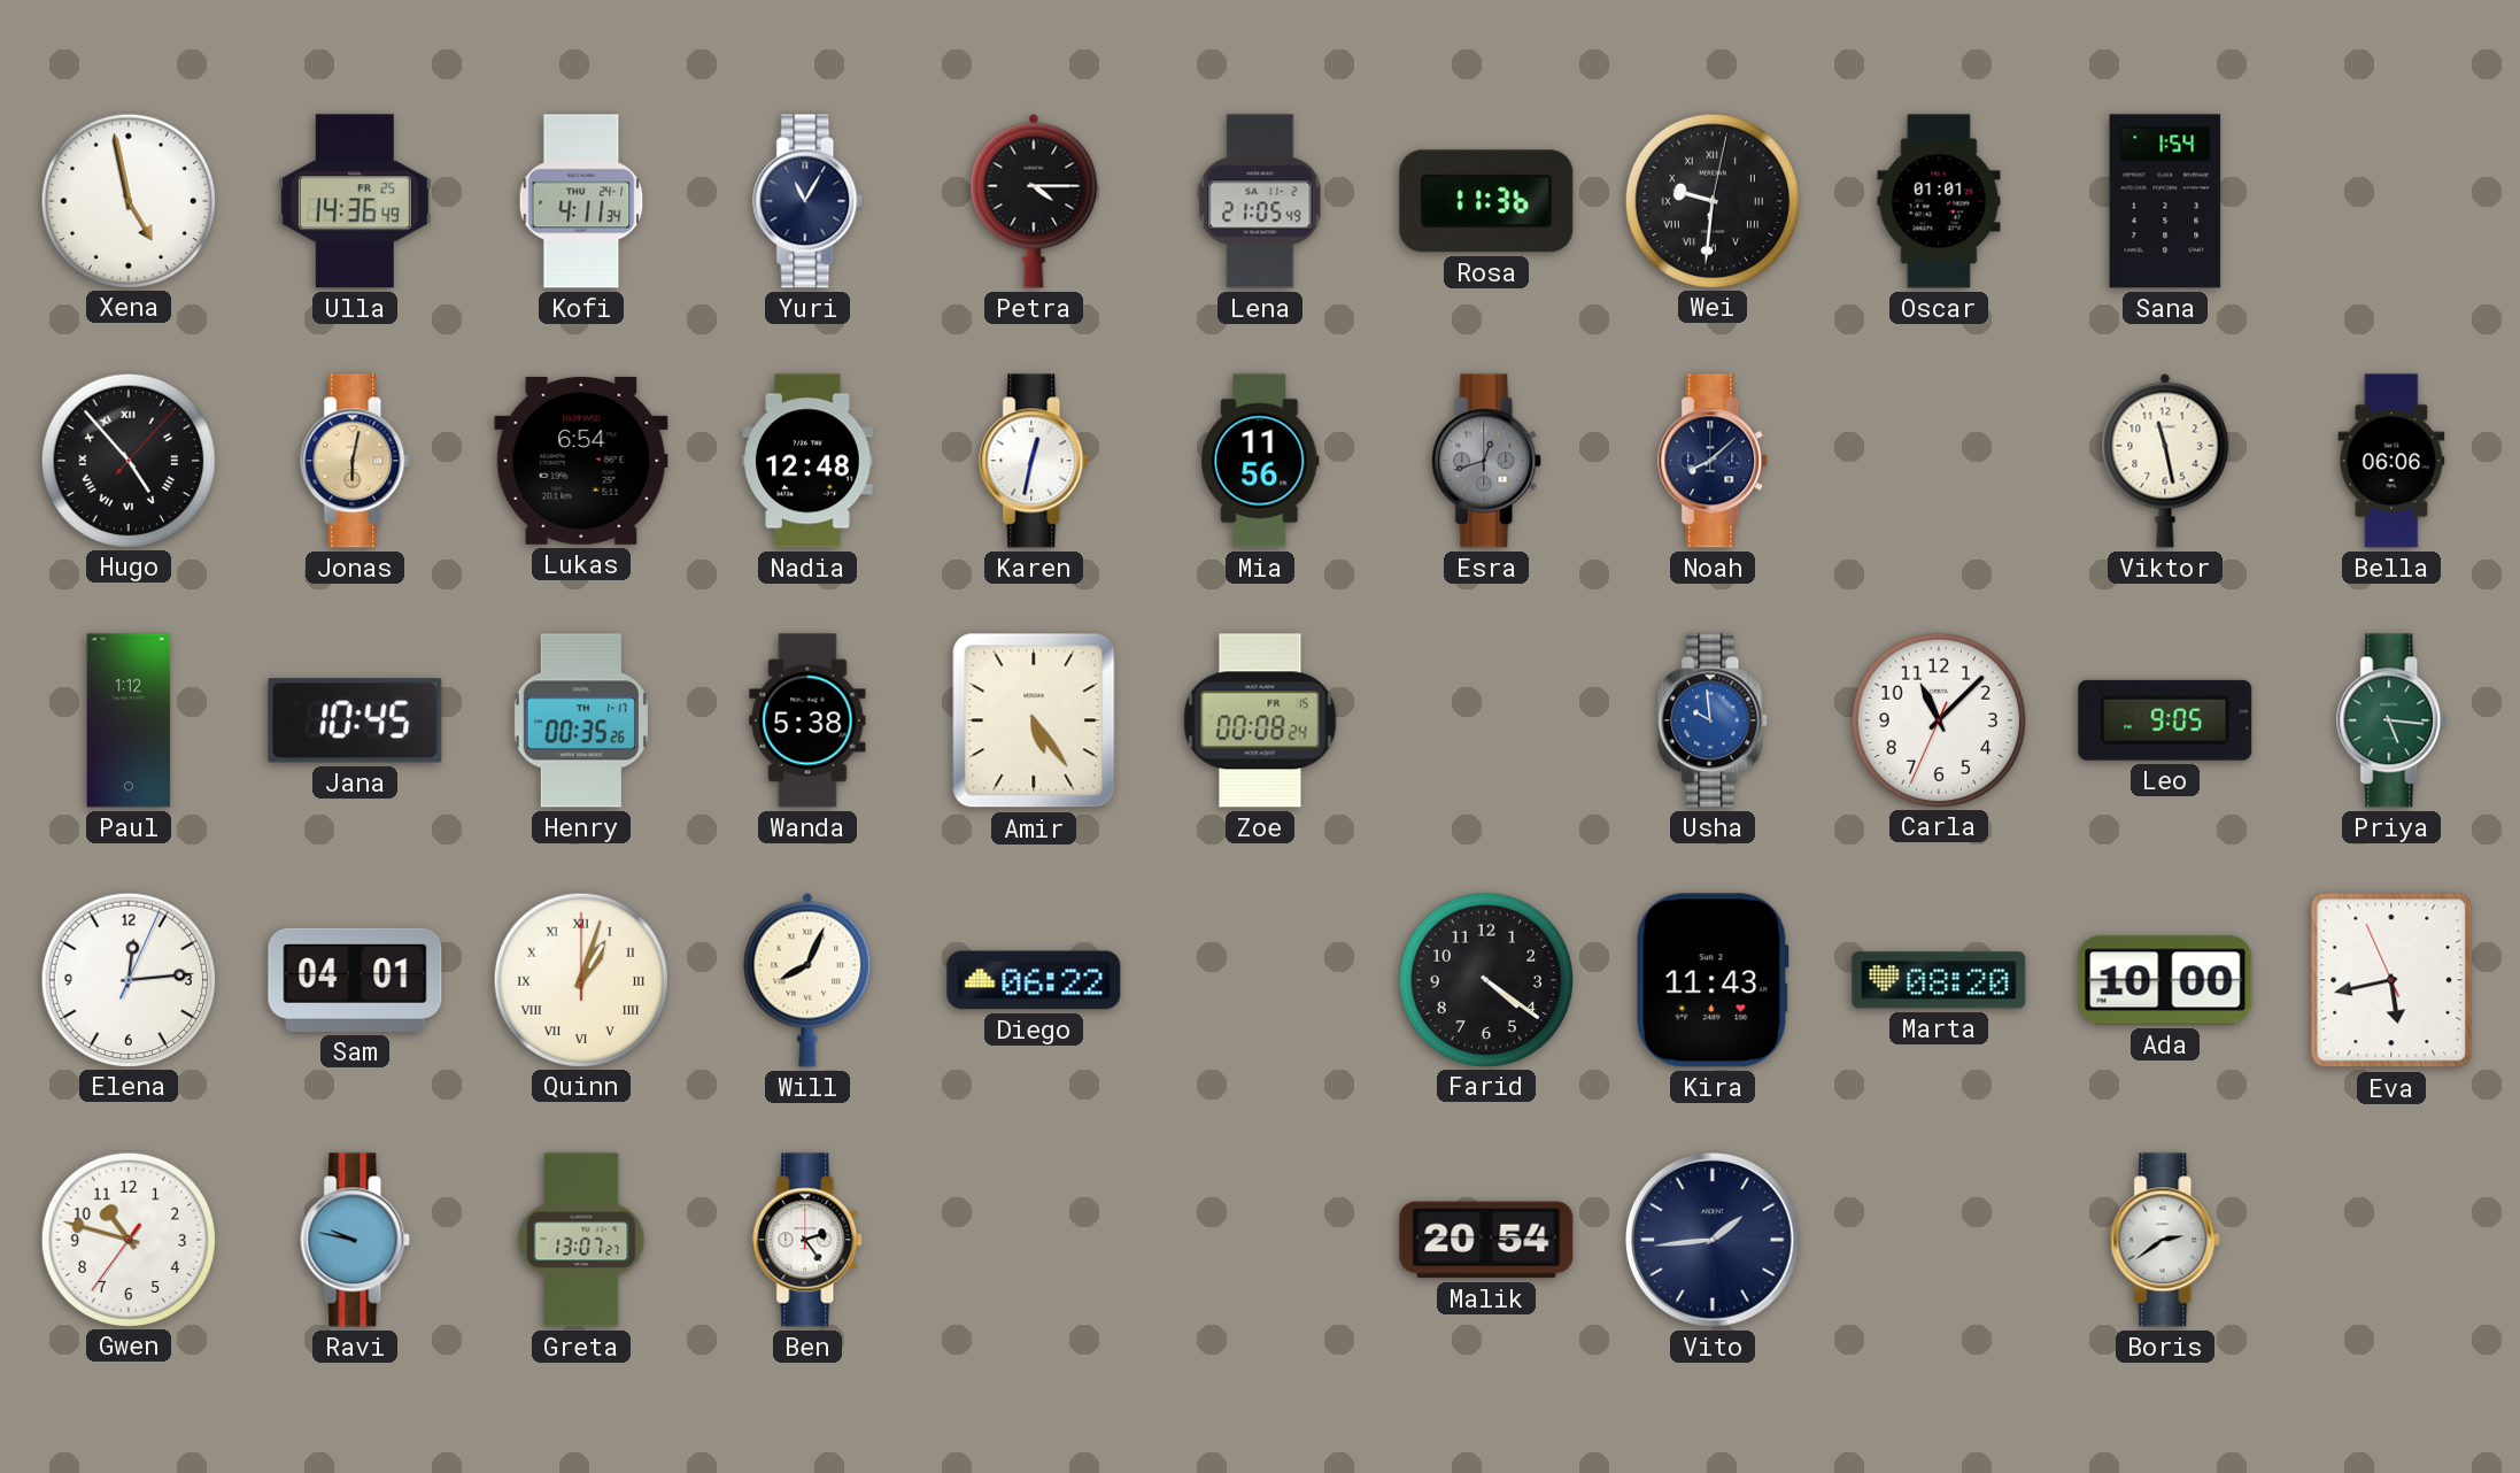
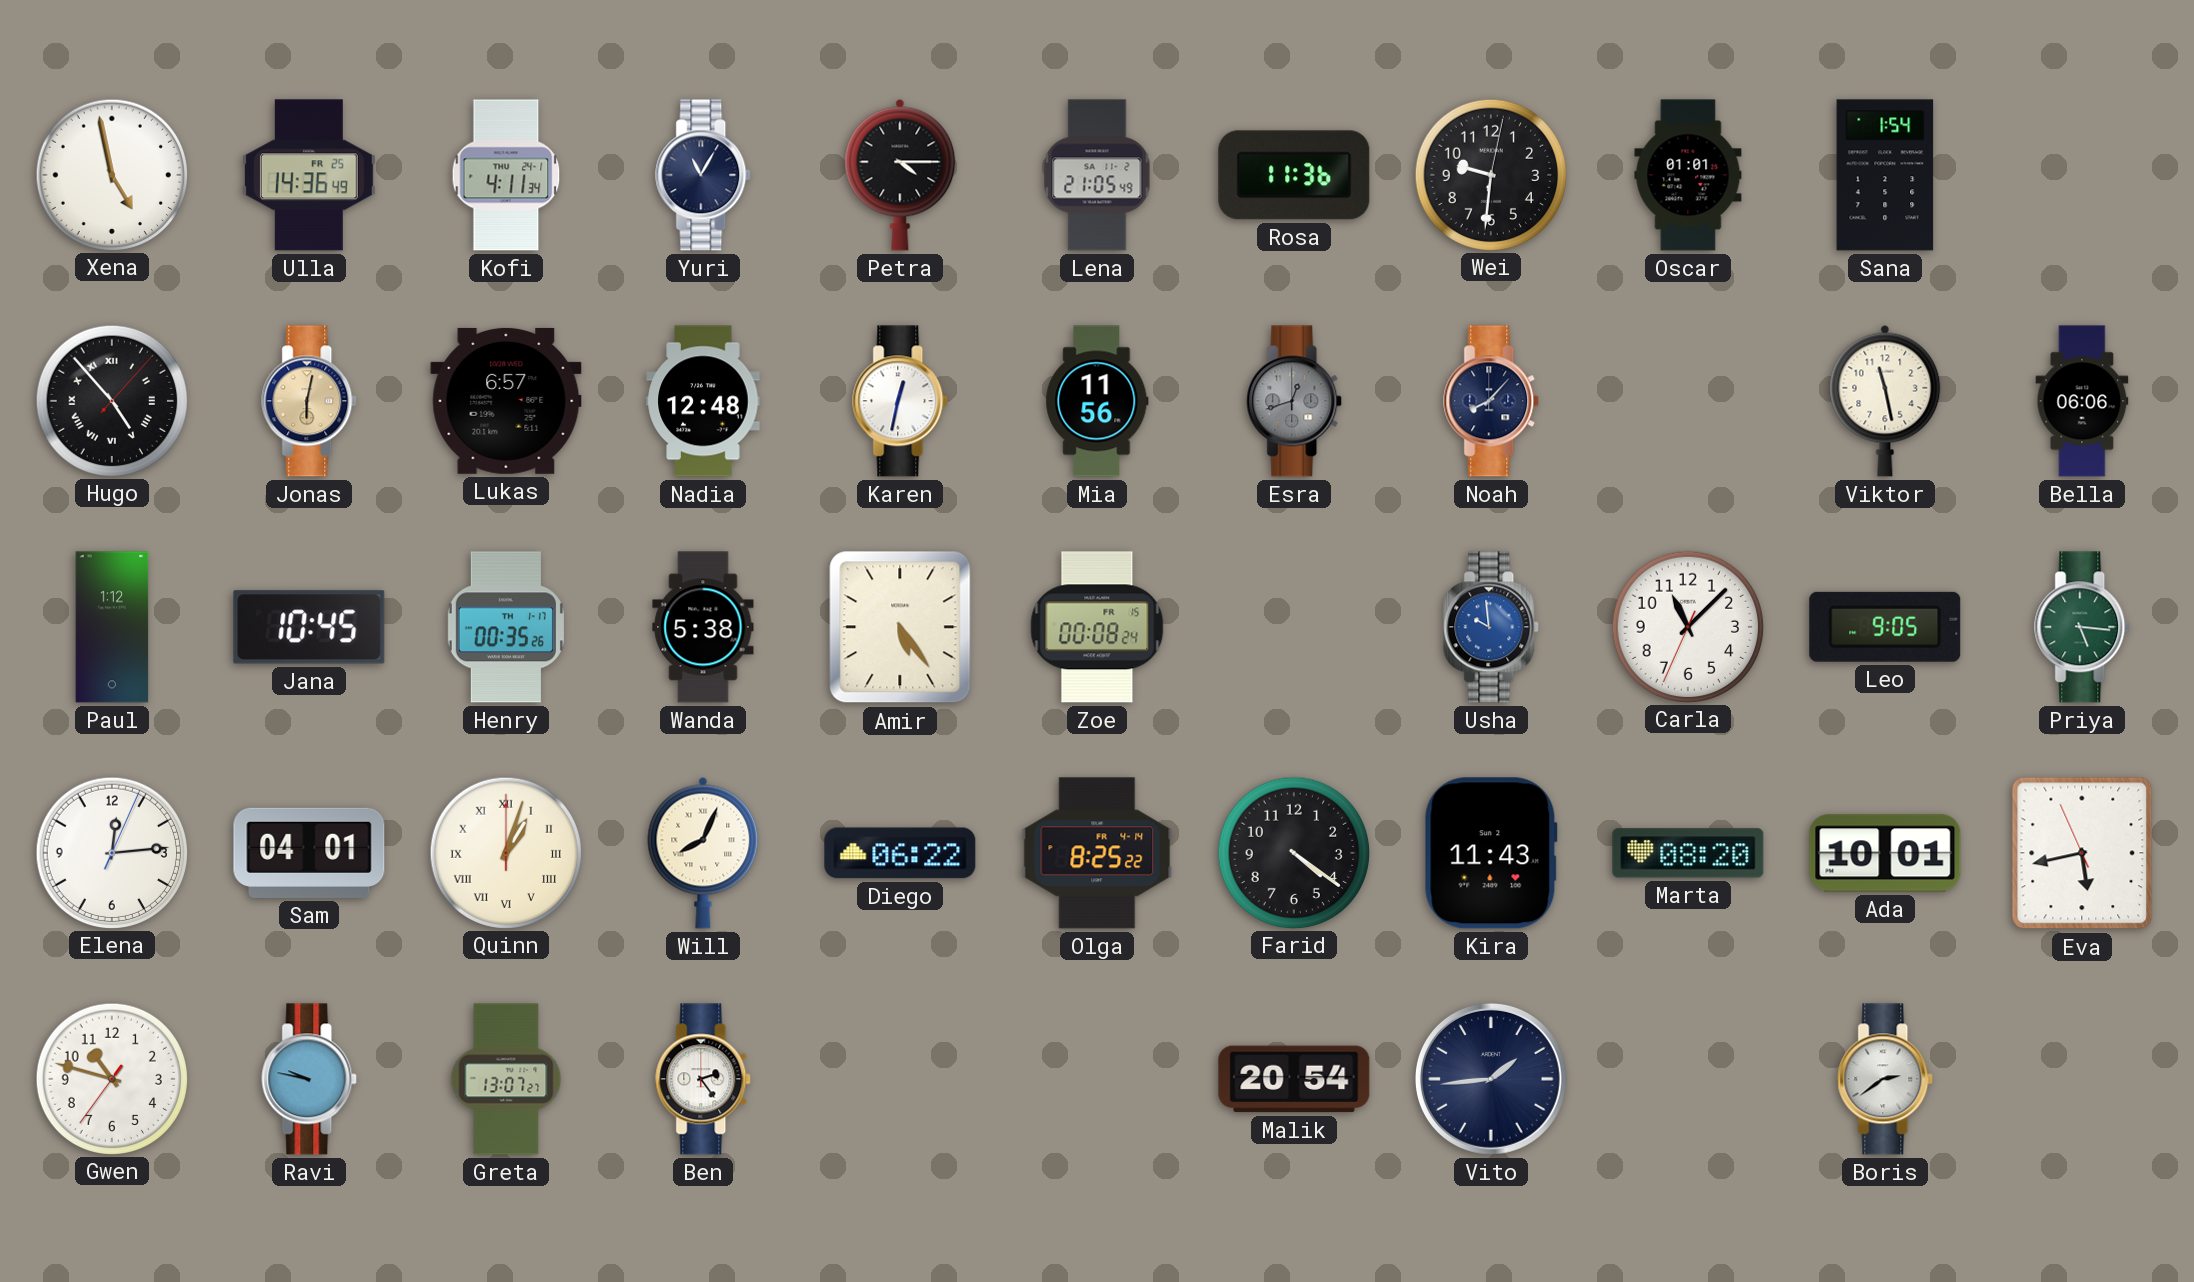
Wei numerals: Roman -> Arabic (1491, 174)
Lukas: 6:54 -> 6:57 (506, 401)
Noah: 8:08 -> 8:07 (1492, 401)
Olga: none -> 8:25 (1097, 853)
Ada: 10:00 -> 10:01 (1885, 853)
